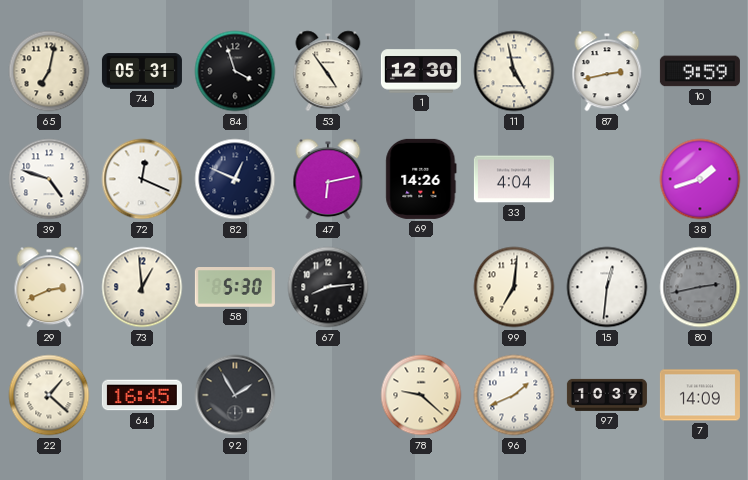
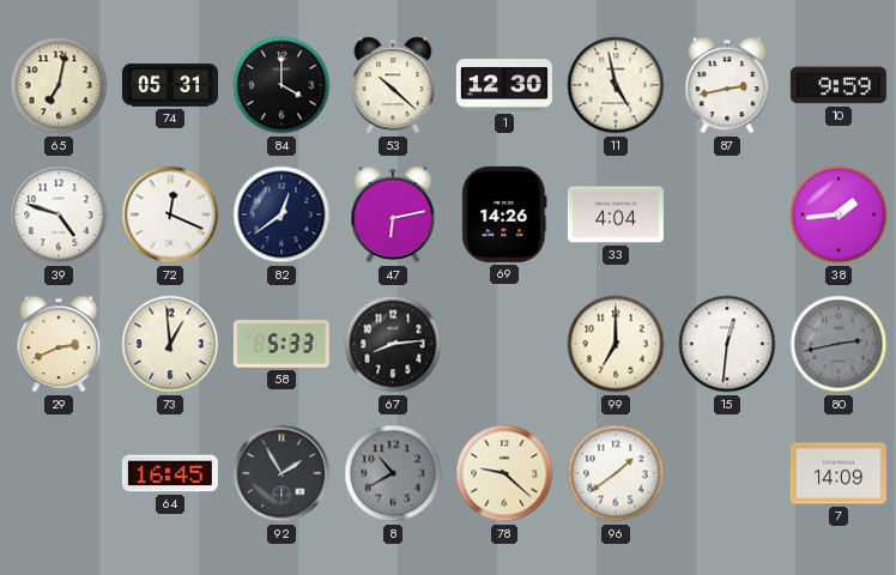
84: 3:57 -> 4:00 (281, 85)
53: 4:54 -> 10:22 (393, 85)
82: 12:49 -> 12:39 (281, 214)
38: 1:42 -> 1:44 (839, 214)
58: 5:30 -> 5:33 (281, 345)
99: 7:01 -> 7:00 (616, 344)
22: 1:22 -> none (49, 395)
8: none -> 10:40 (393, 473)
96: 1:41 -> 1:39 (616, 473)
97: 10:39 -> none (607, 395)
